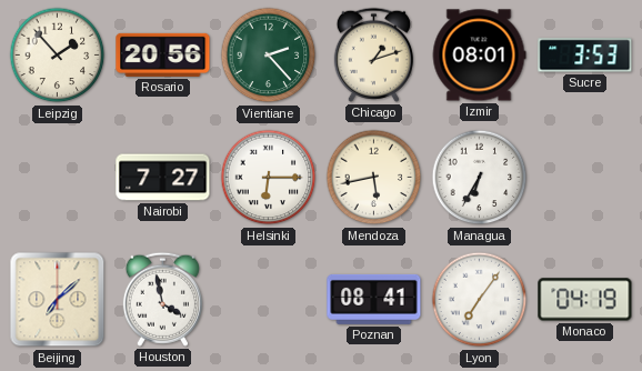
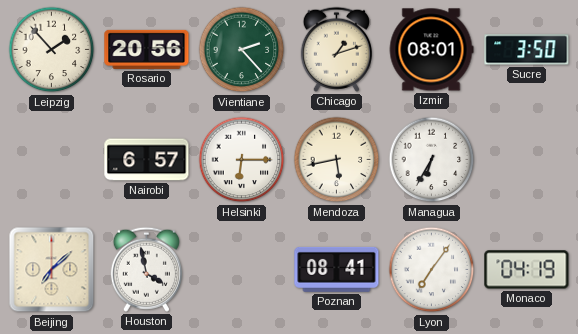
Sucre: 3:53 -> 3:50 (527, 50)
Nairobi: 7:27 -> 6:57 (147, 160)
